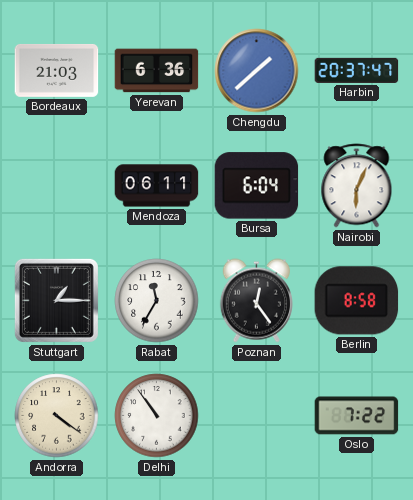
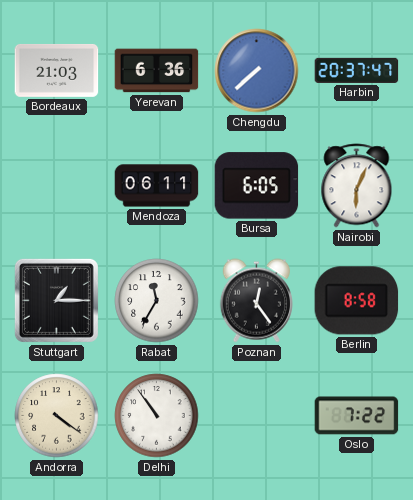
Chengdu: 1:38 -> 7:38 (257, 71)
Bursa: 6:04 -> 6:05 (257, 186)
